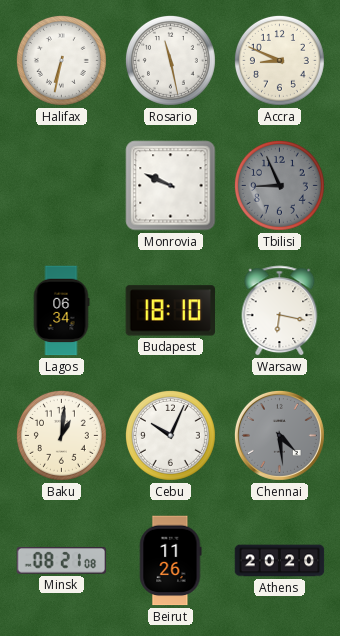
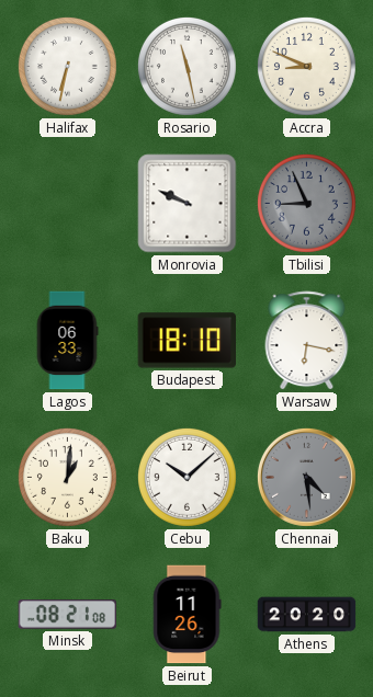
Lagos: 06:34 -> 06:33 (67, 341)
Cebu: 10:04 -> 10:08 (187, 477)
